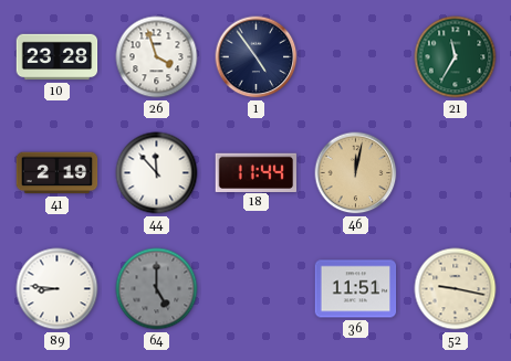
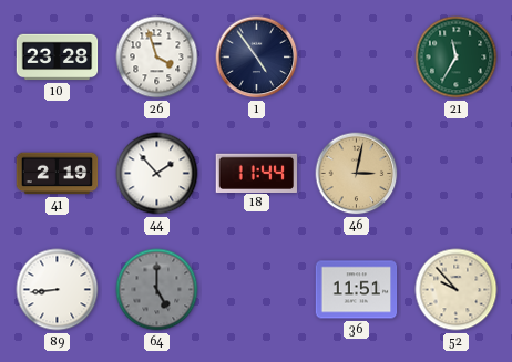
44: 11:53 -> 1:53 (157, 174)
46: 12:02 -> 3:02 (357, 174)
89: 8:46 -> 8:44 (58, 290)
52: 9:17 -> 9:53 (457, 290)
